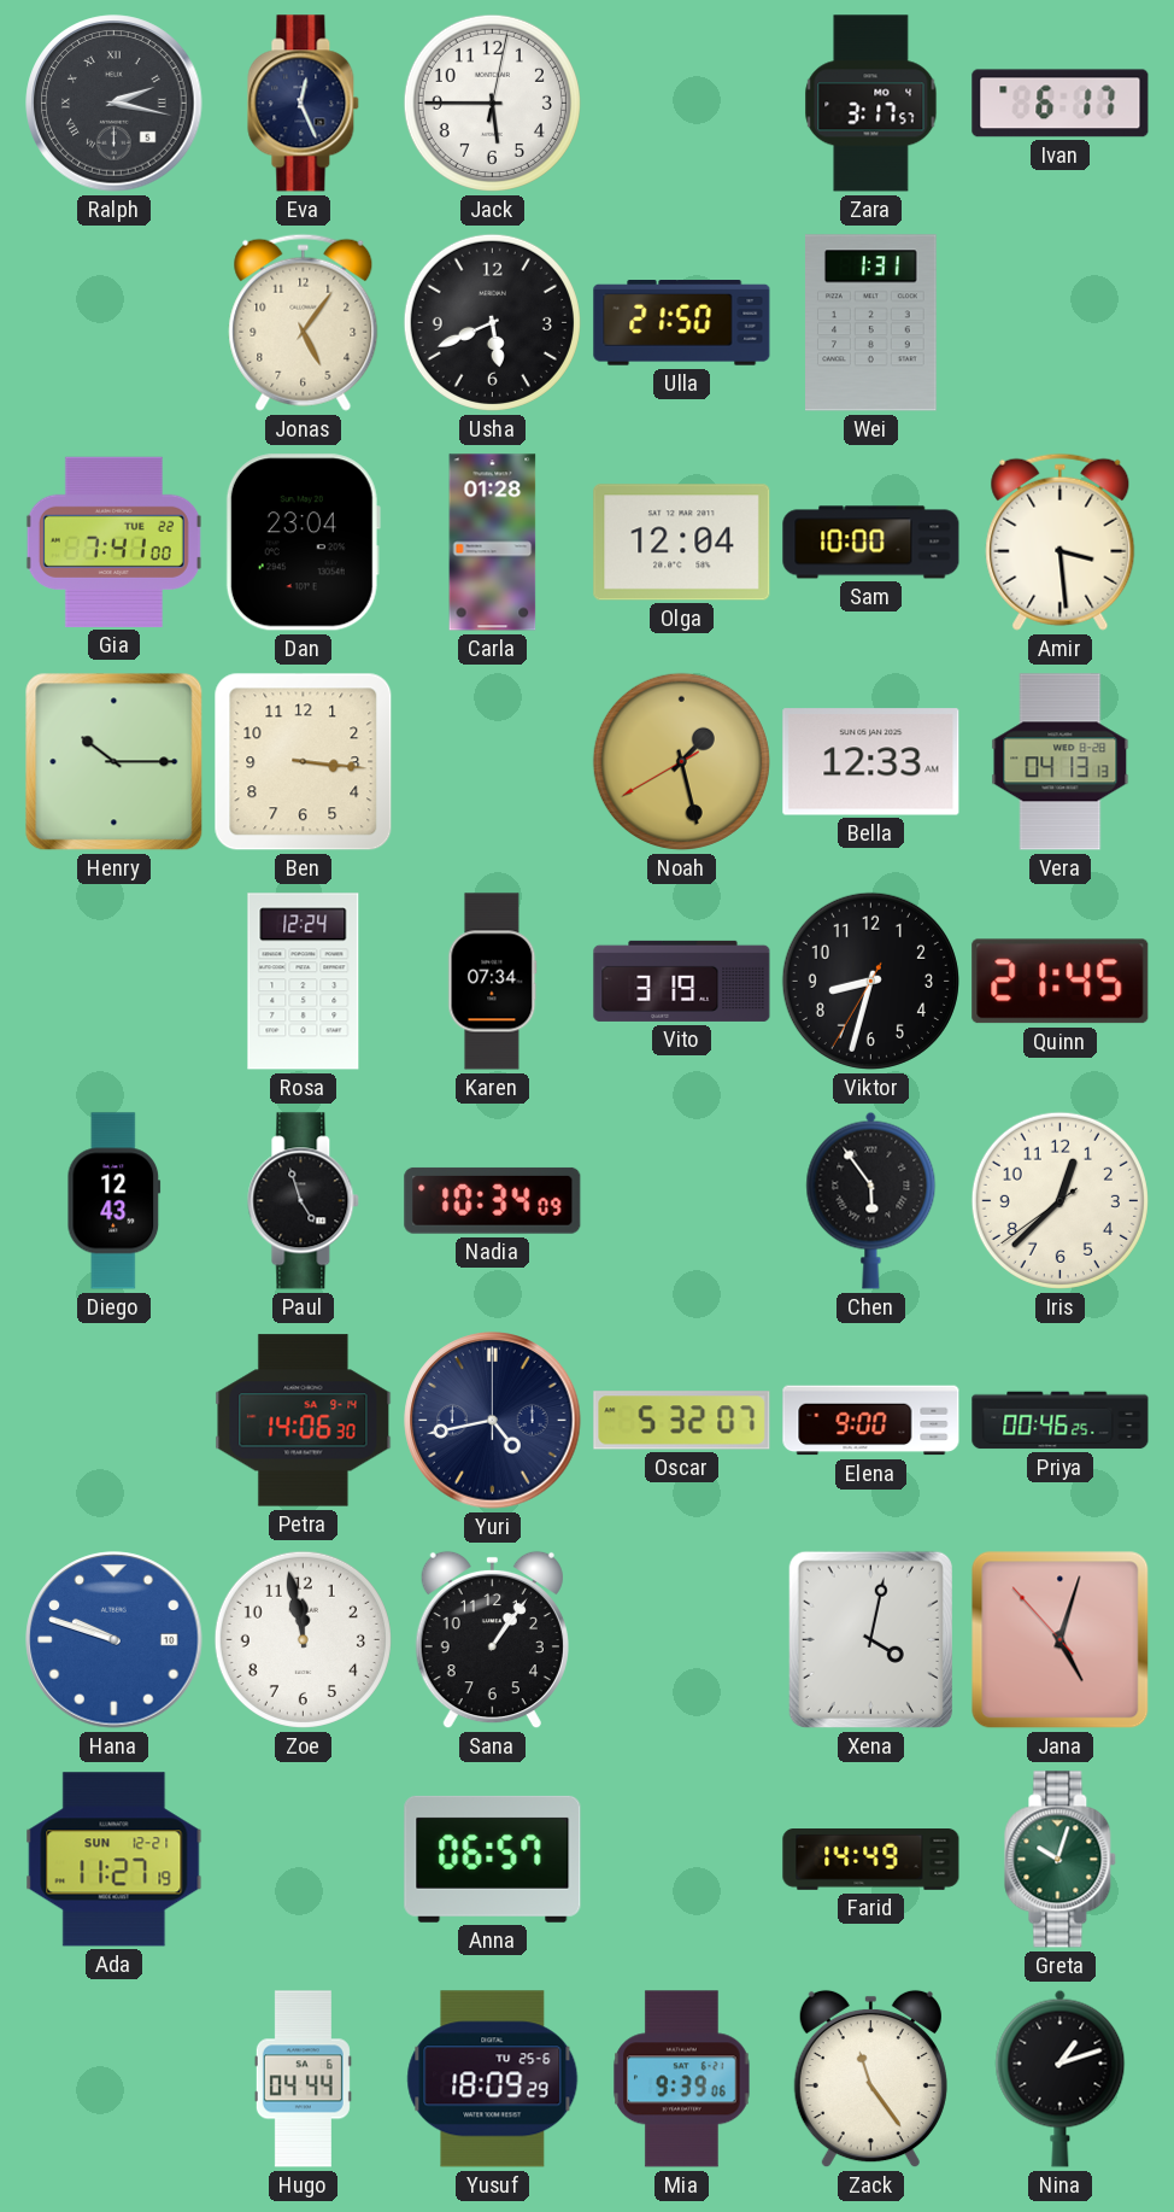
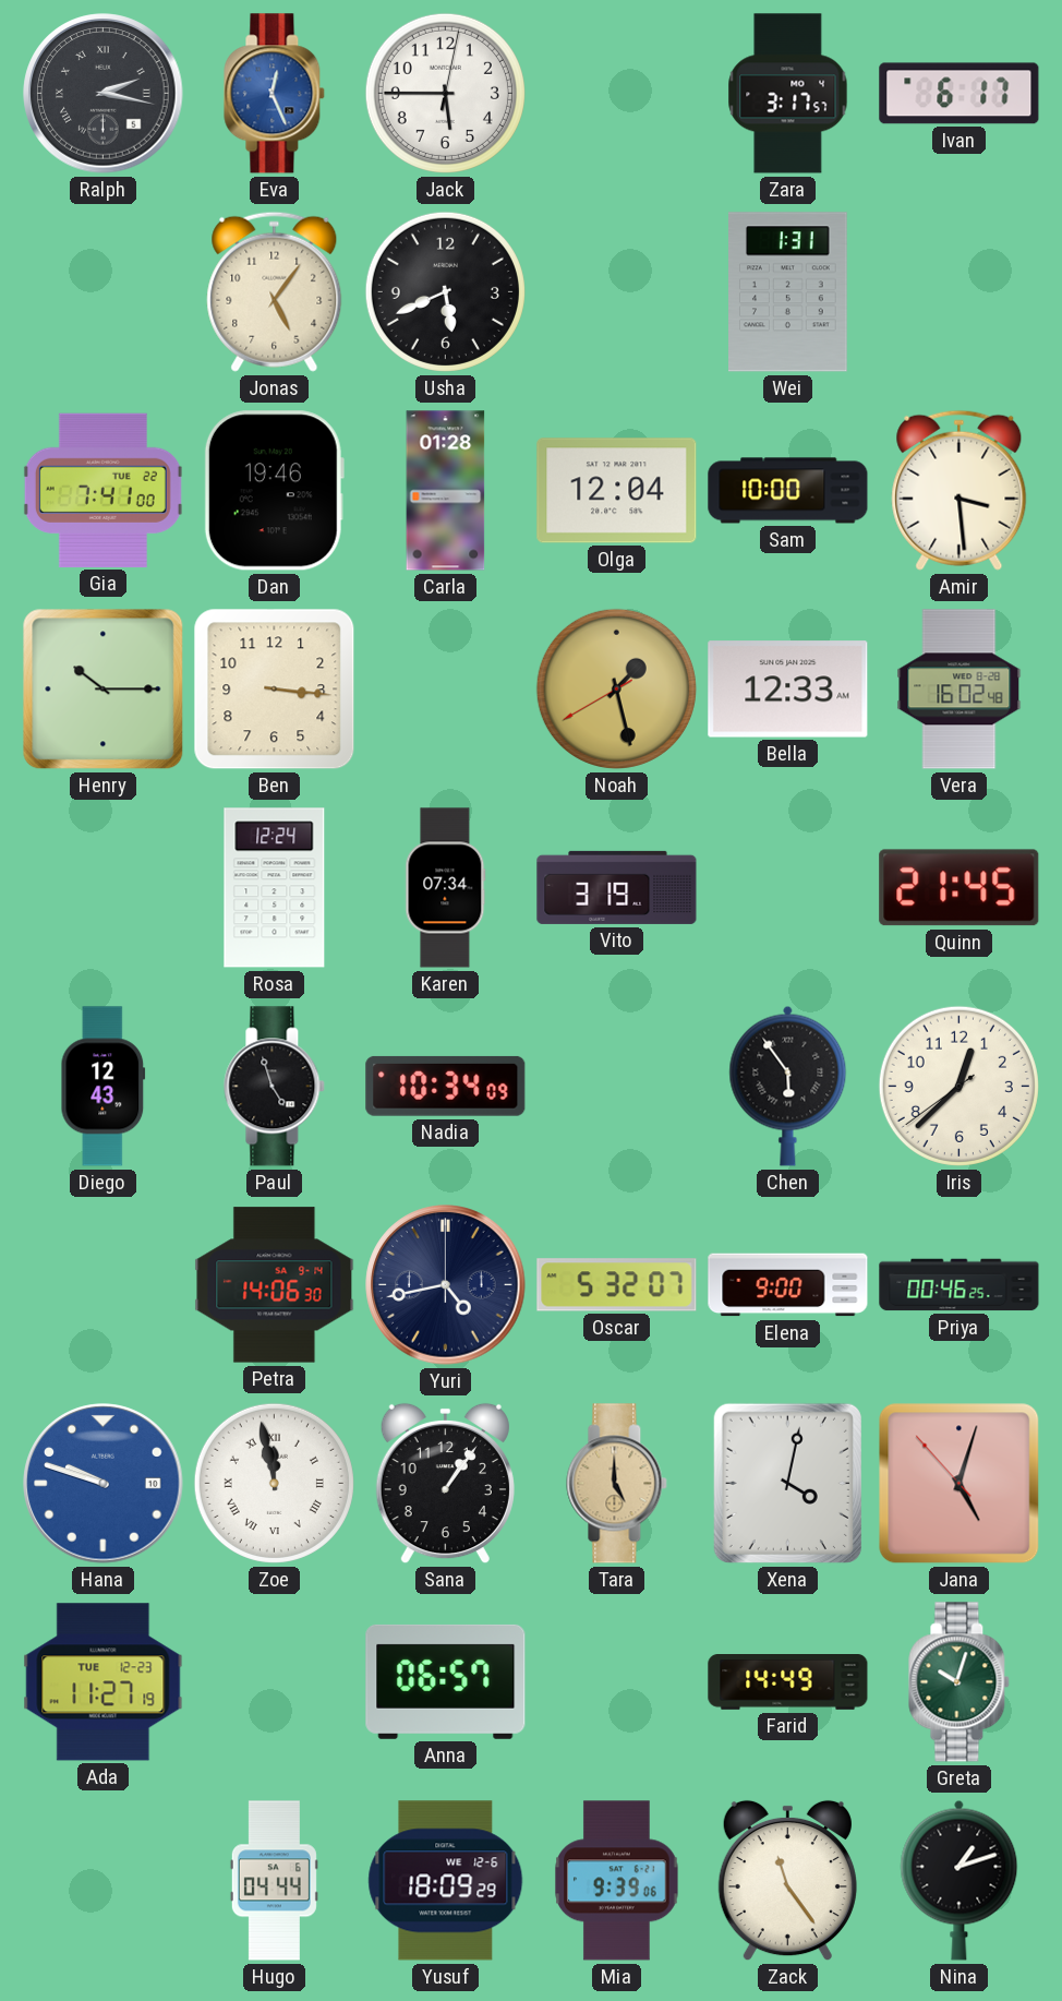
Eva dial: navy -> blue (275, 94)
Ulla: 21:50 -> none (682, 323)
Dan: 23:04 -> 19:46 (274, 491)
Vera: 04:13 -> 16:02 (960, 690)
Viktor: 8:32 -> none (870, 981)
Zoe numerals: Arabic -> Roman (274, 1483)
Tara: none -> 5:00 (617, 1484)
Ada date: SUN 12-21 -> TUE 12-23 (104, 1682)
Yusuf date: TU 25-6 -> WE 12-6 (446, 1881)
